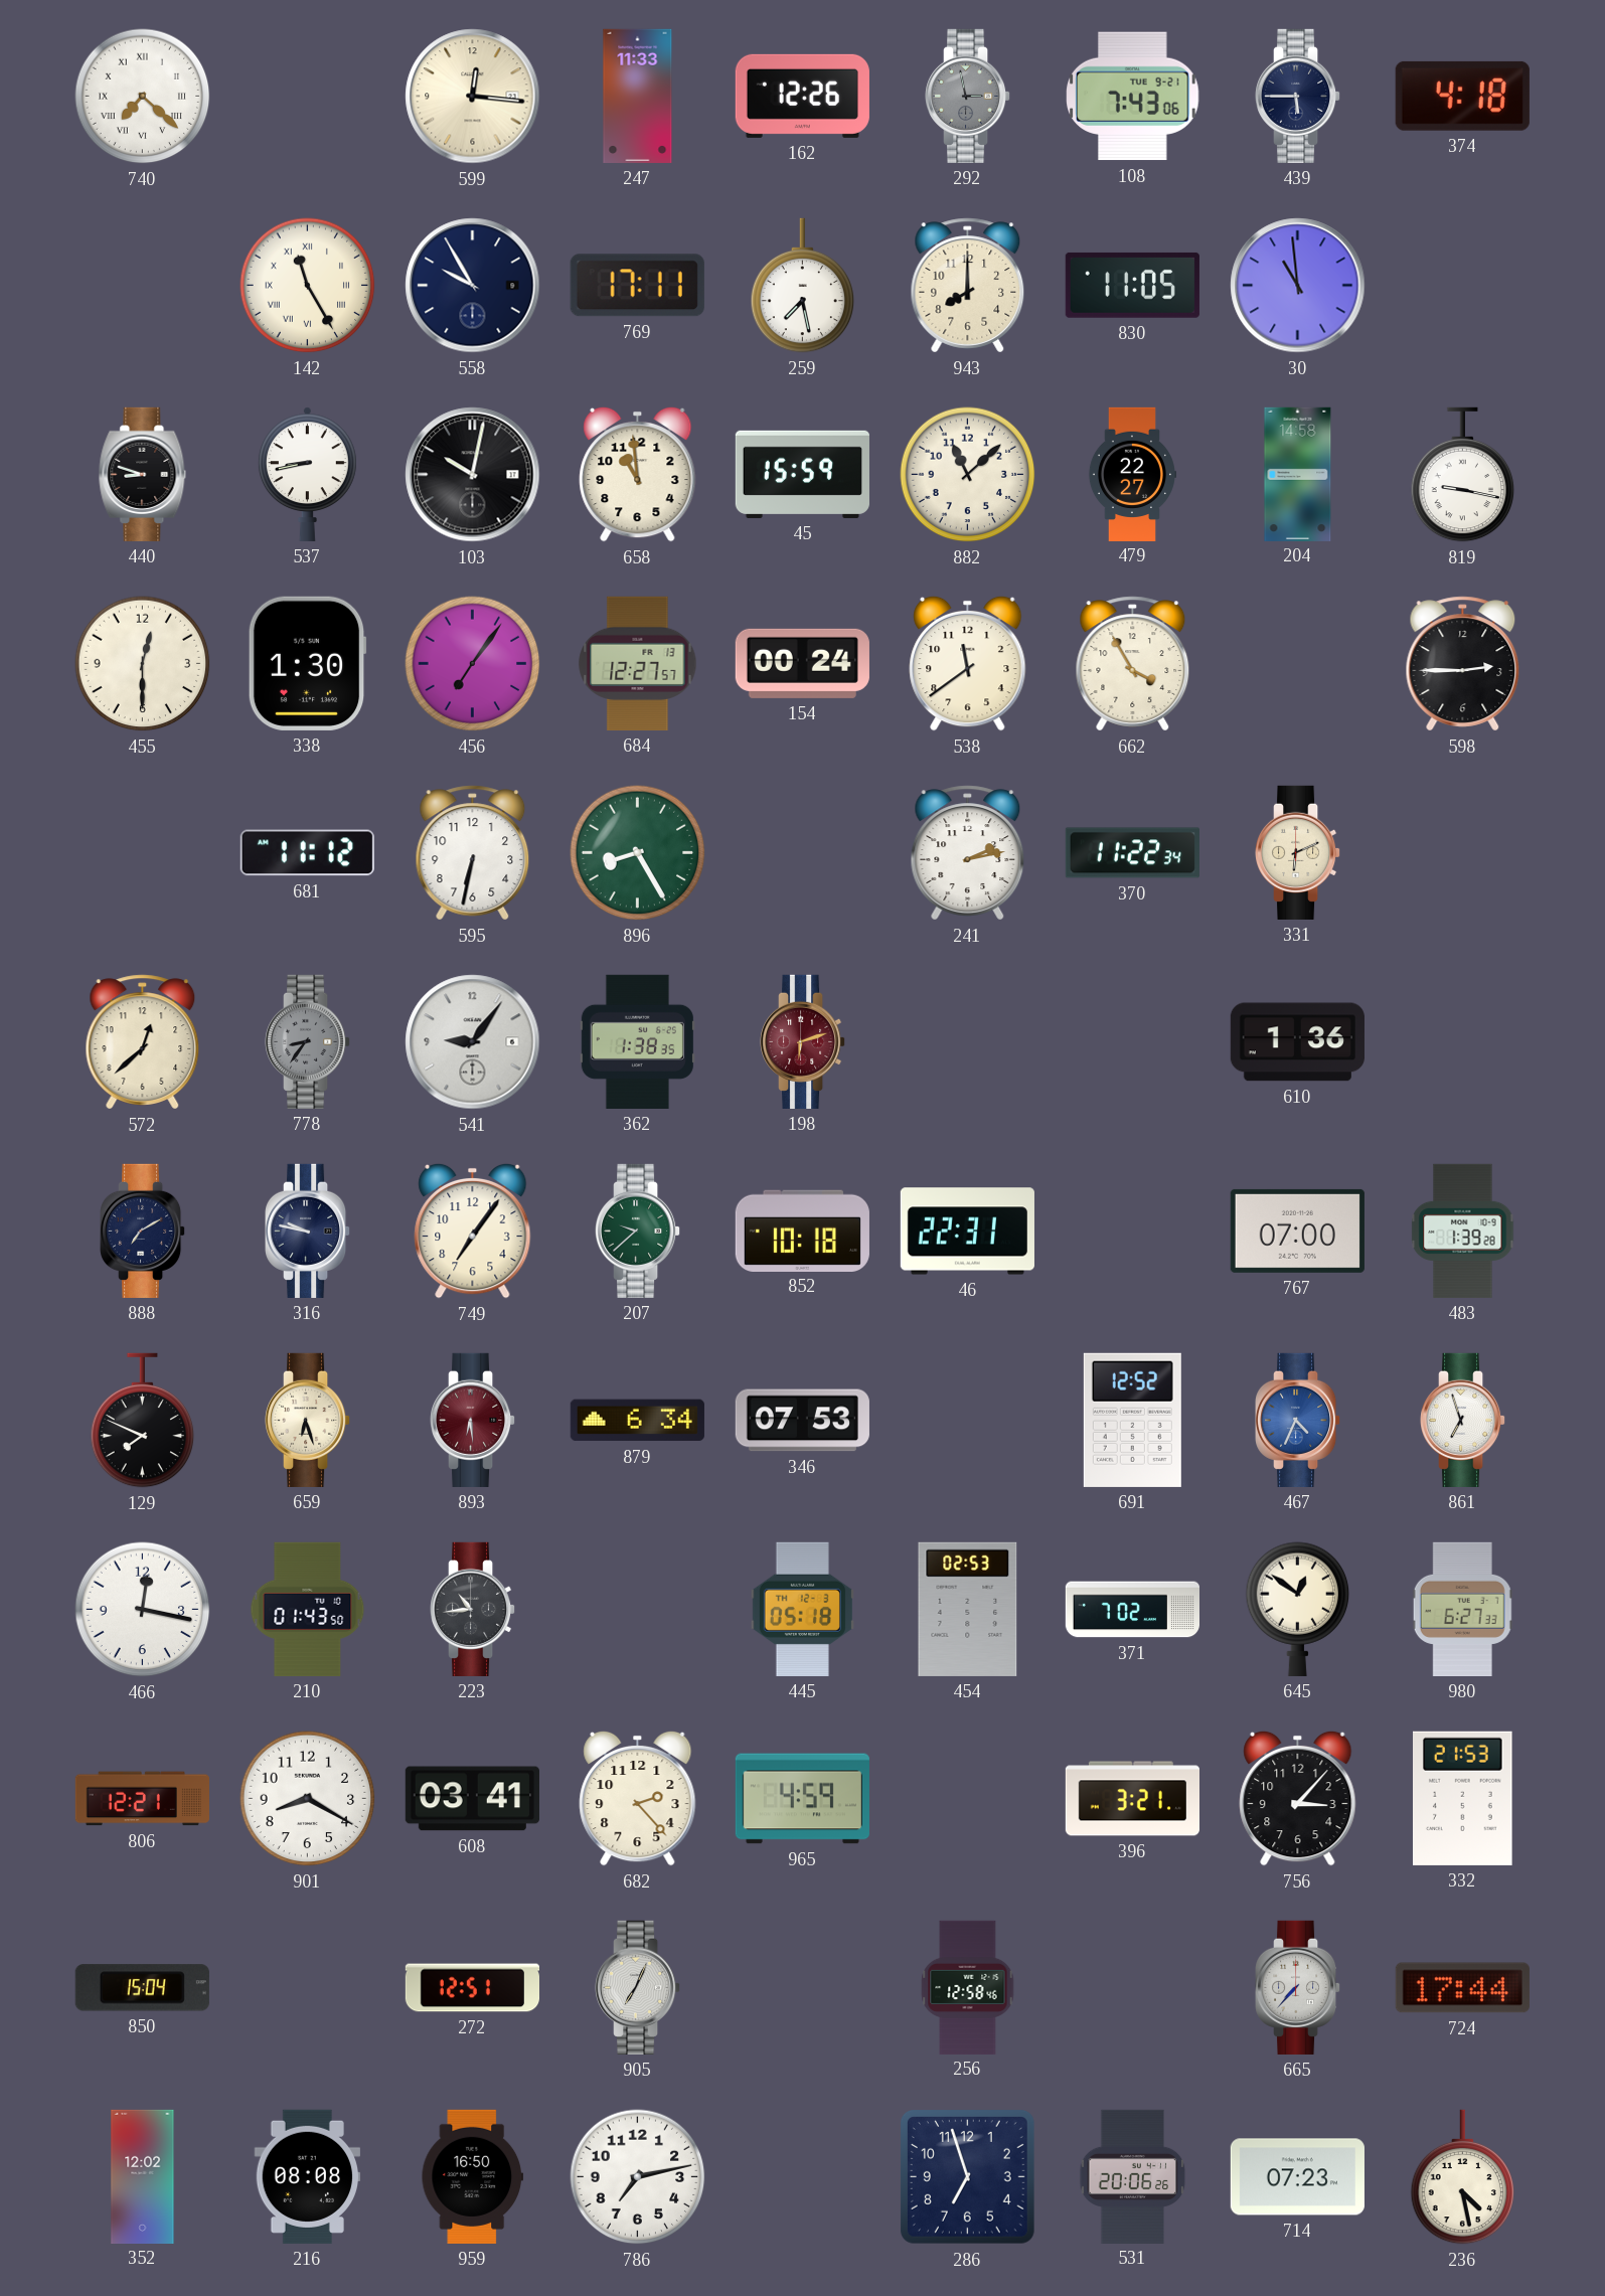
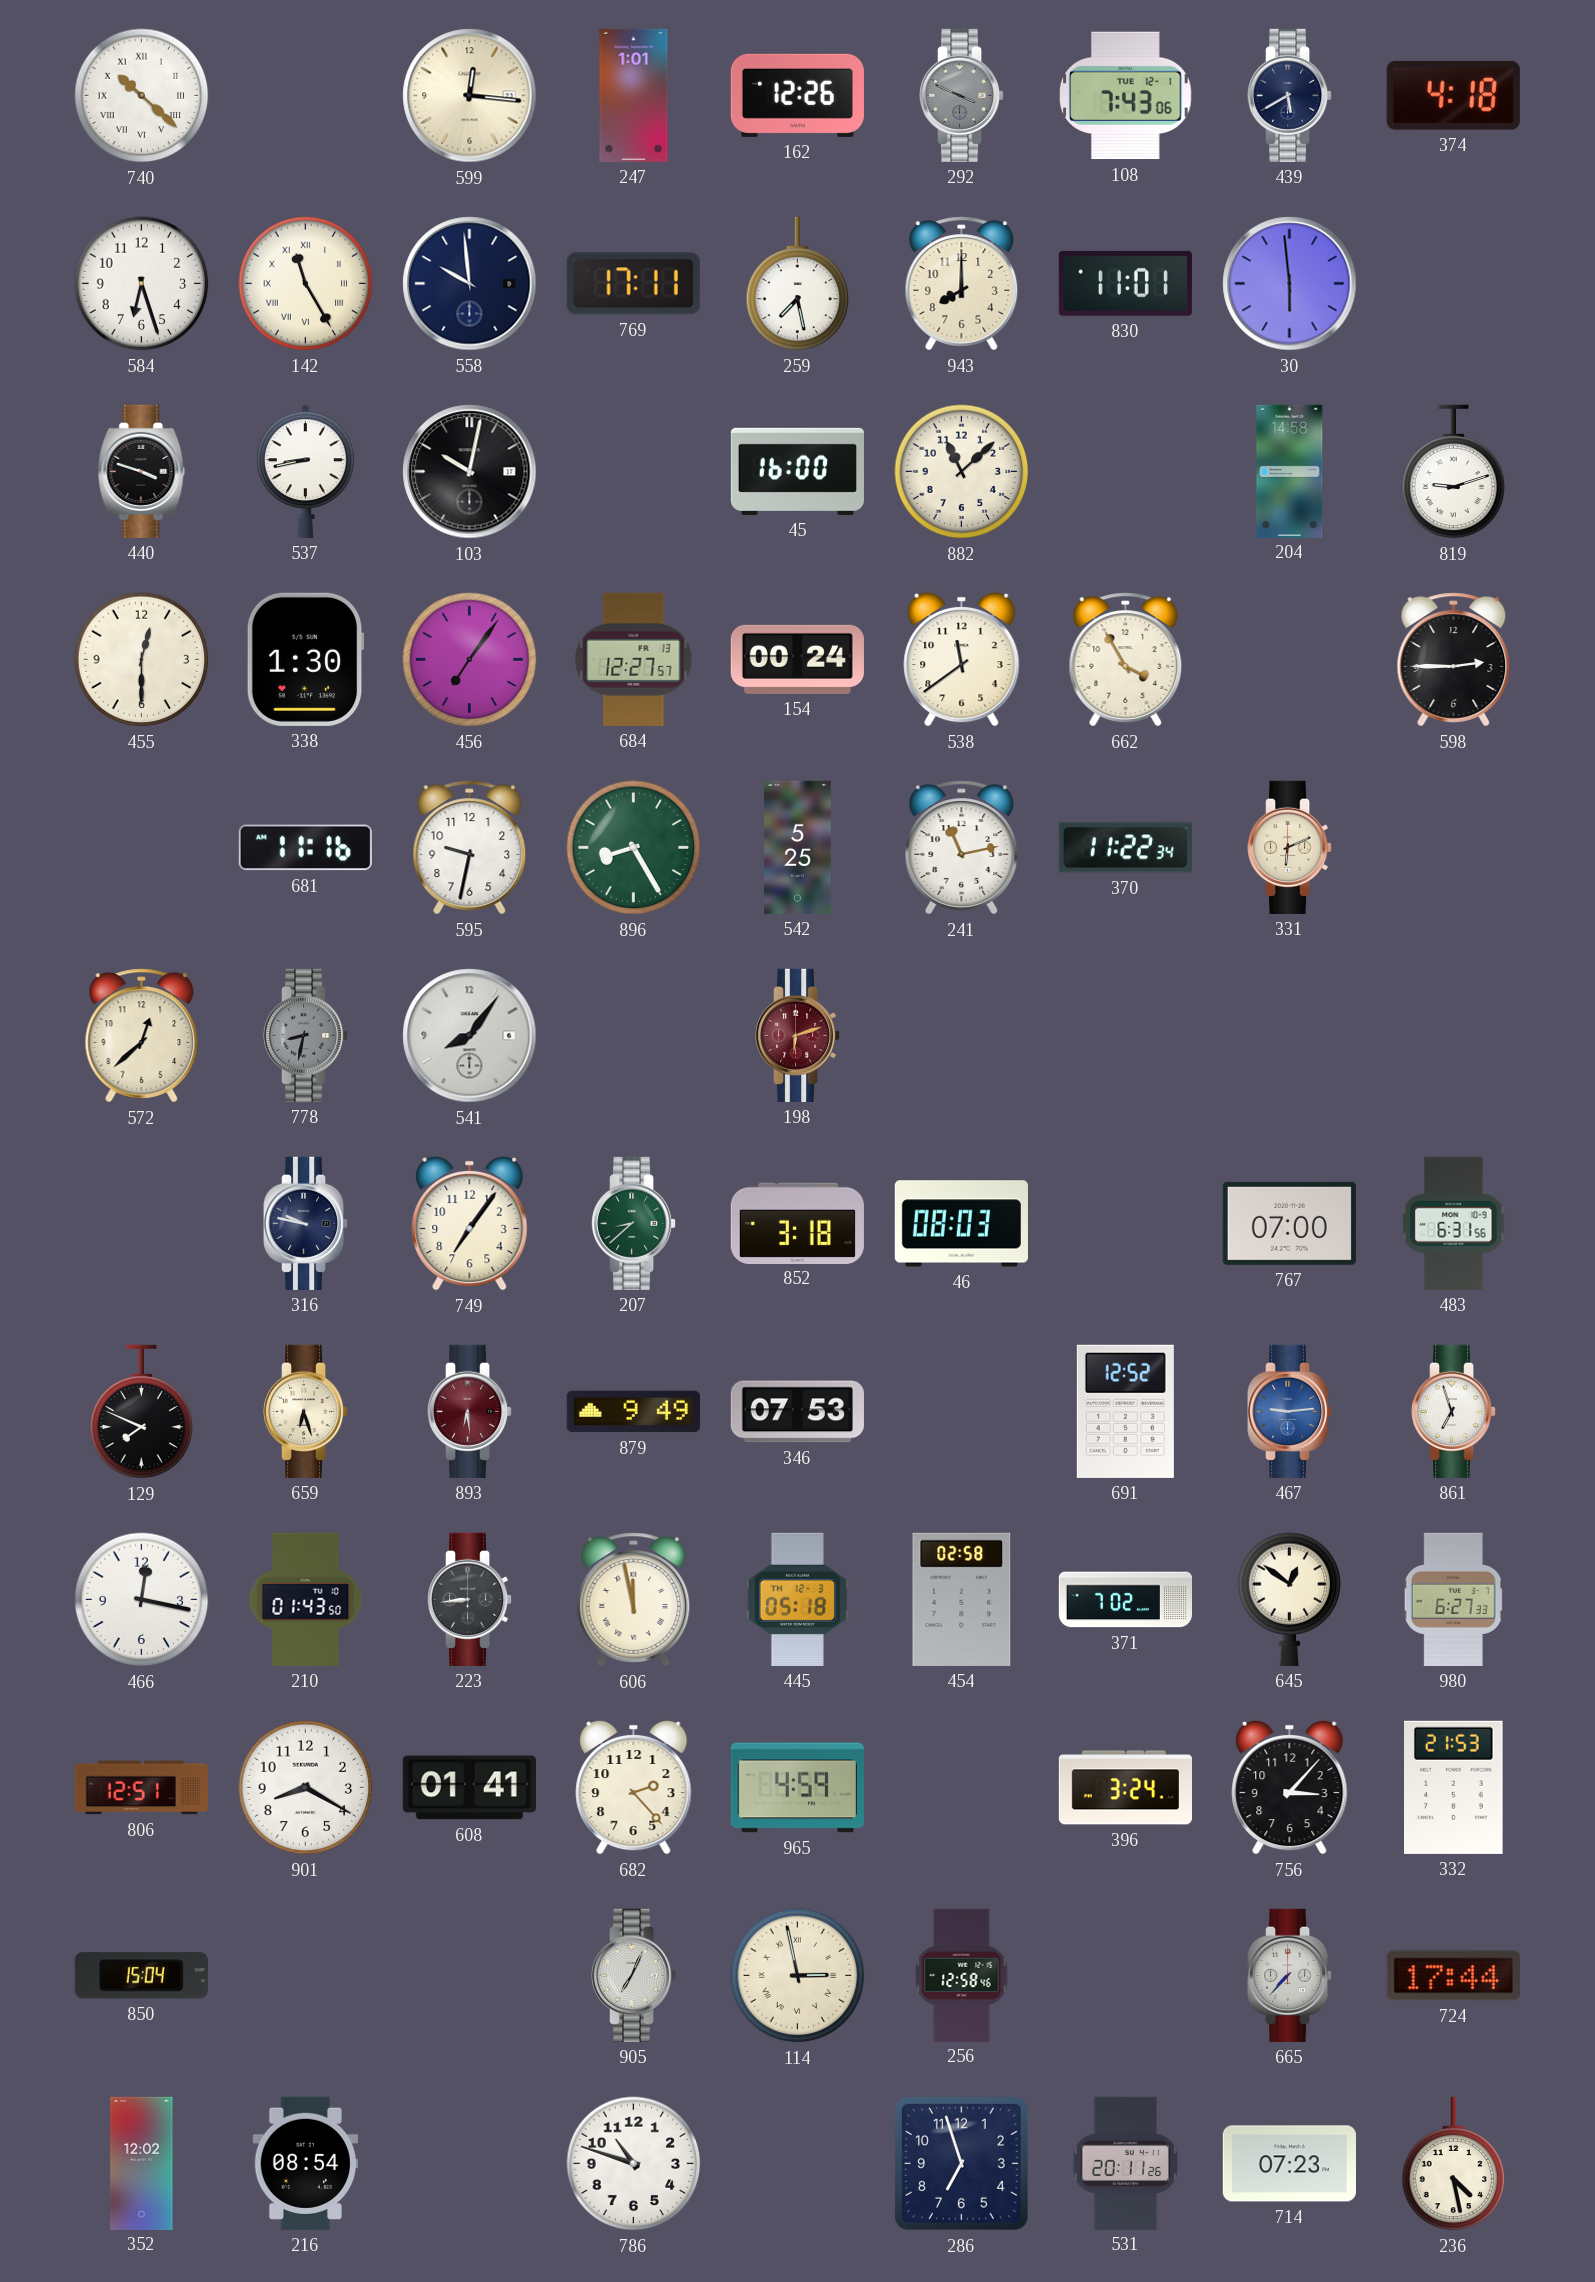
740: 7:22 -> 10:22 (142, 96)
247: 11:33 -> 1:01 (634, 95)
292: 2:58 -> 3:49 (963, 95)
108 date: TUE 9-21 -> TUE 12-1 (1126, 96)
439: 5:45 -> 5:40 (1291, 95)
584: none -> 6:27 (142, 284)
558: 9:55 -> 9:59 (470, 284)
830: 11:05 -> 11:01 (1125, 283)
30: 10:59 -> 5:59 (1290, 284)
440: 8:48 -> 3:48 (142, 471)
658: 10:59 -> none (638, 474)
45: 15:59 -> 16:00 (797, 471)
479: 22:27 -> none (1132, 474)
819: 9:17 -> 9:12 (1454, 472)
681: 11:12 -> 11:16 (305, 848)
595: 6:32 -> 9:32 (470, 848)
542: none -> 5:25 (798, 847)
241: 2:13 -> 11:13 (962, 848)
778: 8:36 -> 8:32 (307, 1035)
541: 9:06 -> 8:06 (470, 1036)
362: 1:38 -> none (637, 1041)
610: 1:36 -> none (1297, 1042)
888: 7:10 -> none (144, 1231)
207: 9:38 -> 8:38 (635, 1223)
852: 10:18 -> 3:18 (797, 1223)
46: 22:31 -> 08:03 (961, 1224)
483: 1:39 -> 6:31 (1454, 1223)
879: 6:34 -> 9:49 (633, 1412)
467: 4:34 -> 9:14 (1291, 1411)
223: 10:44 -> 8:44 (471, 1599)
606: none -> 11:58 (634, 1600)
454: 02:53 -> 02:58 (962, 1599)
806: 12:21 -> 12:51 (141, 1788)
608: 03:41 -> 01:41 (469, 1788)
396: 3:21 -> 3:24 (1125, 1788)
272: 12:51 -> none (472, 1988)
114: none -> 2:58 (798, 1976)
216: 08:08 -> 08:54 (306, 2163)
959: 16:50 -> none (472, 2176)
786: 7:13 -> 10:48 (634, 2164)
531: 20:06 -> 20:11 (1126, 2163)
